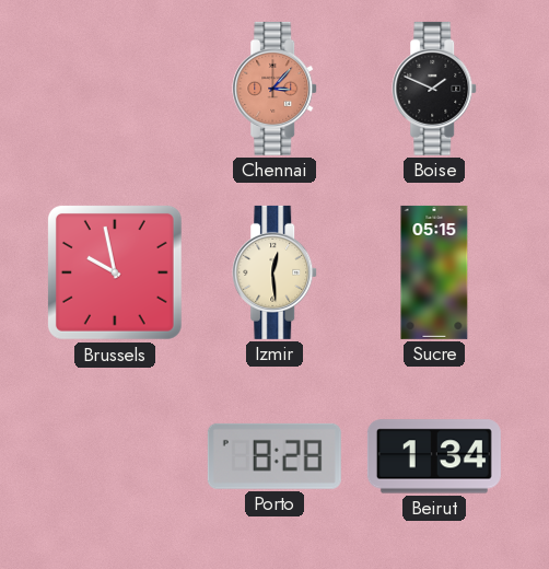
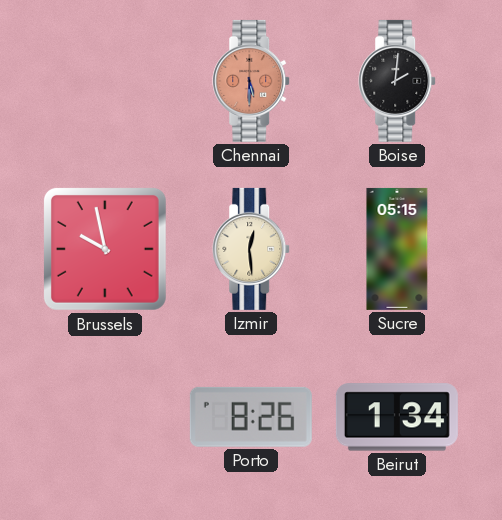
Chennai: 3:07 -> 5:30 (252, 81)
Boise: 1:49 -> 2:01 (398, 81)
Porto: 8:28 -> 8:26 (251, 417)
